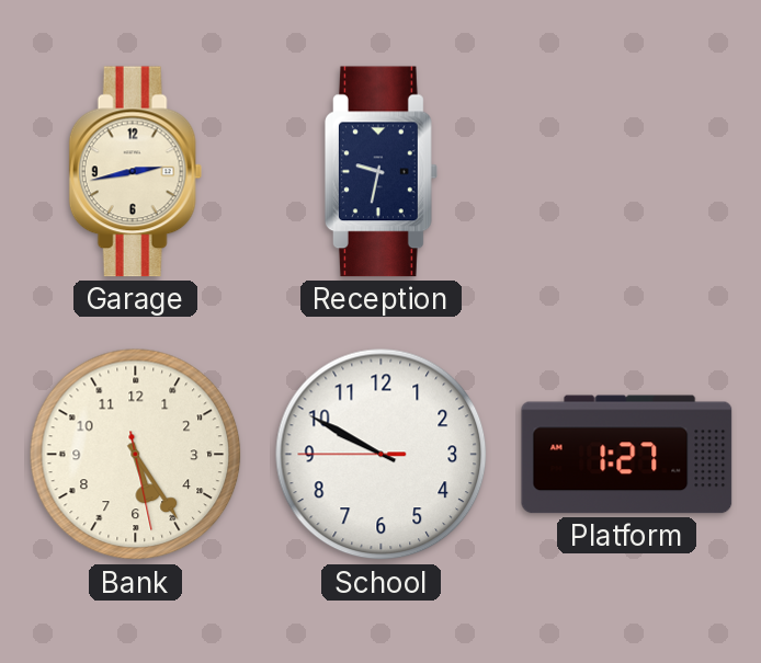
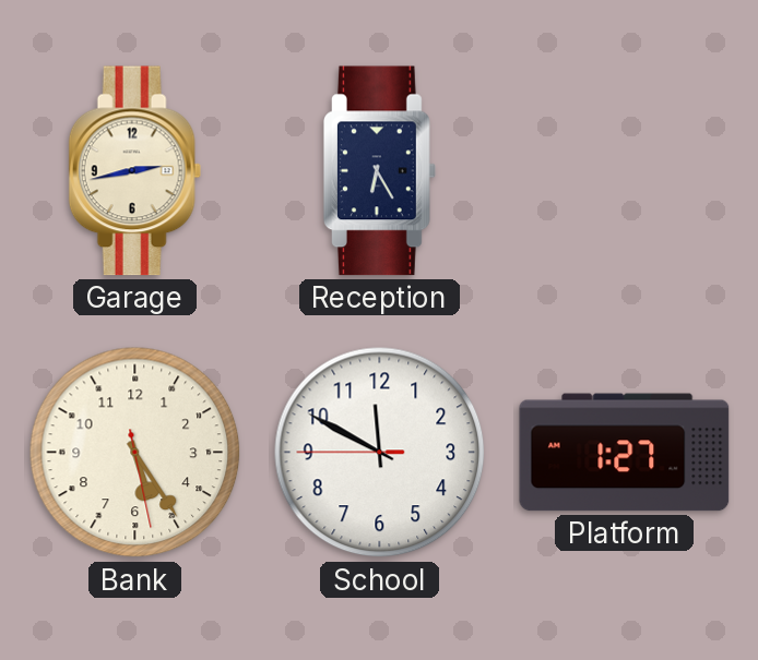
Reception: 9:32 -> 6:25 (379, 171)
School: 9:49 -> 11:49 (380, 453)
